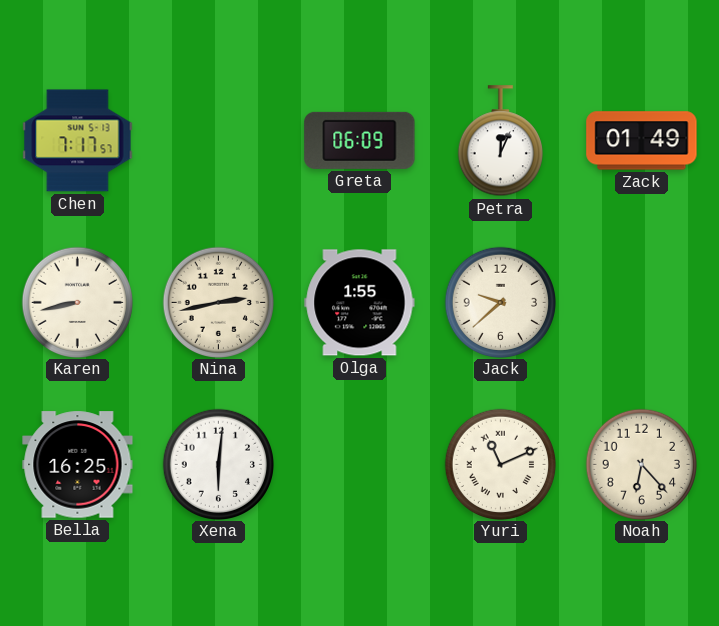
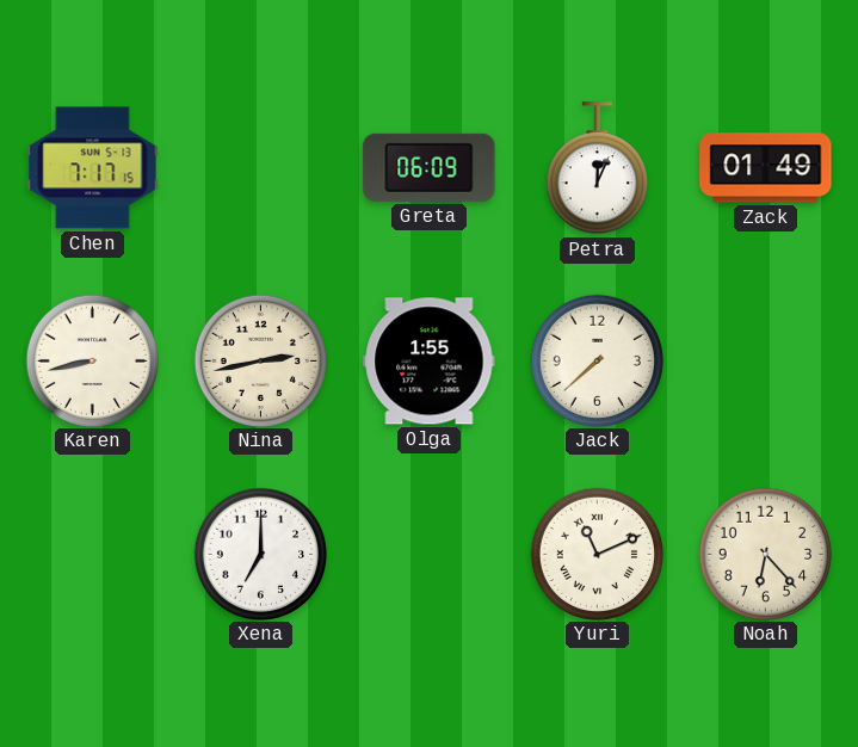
Chen: 7:17:57 -> 7:17:15 (93, 168)
Jack: 9:38 -> 7:38 (597, 360)
Bella: 16:25 -> none (78, 465)
Xena: 6:01 -> 7:00 (260, 554)
